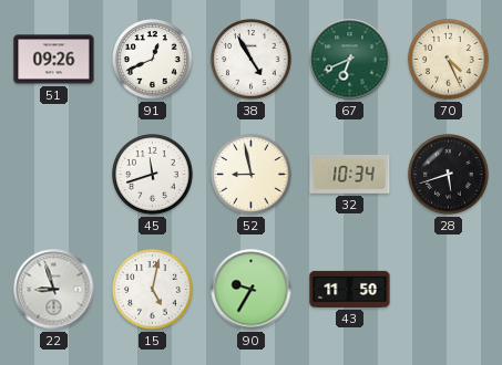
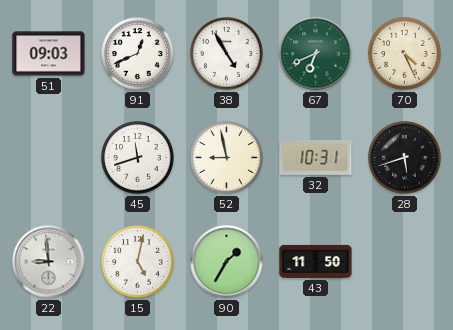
51: 09:26 -> 09:03 (49, 54)
32: 10:34 -> 10:31 (316, 158)
22: 8:57 -> 8:59 (49, 262)
90: 9:35 -> 1:35 (227, 262)
